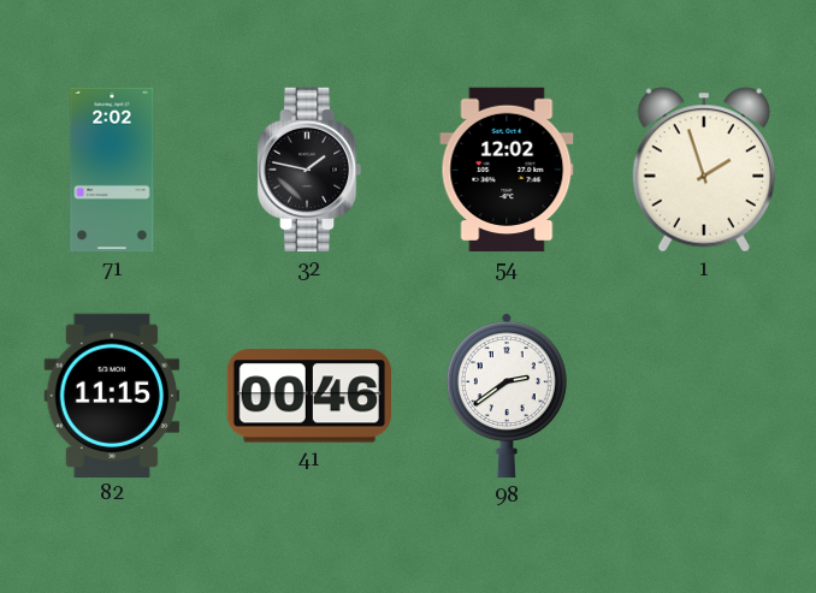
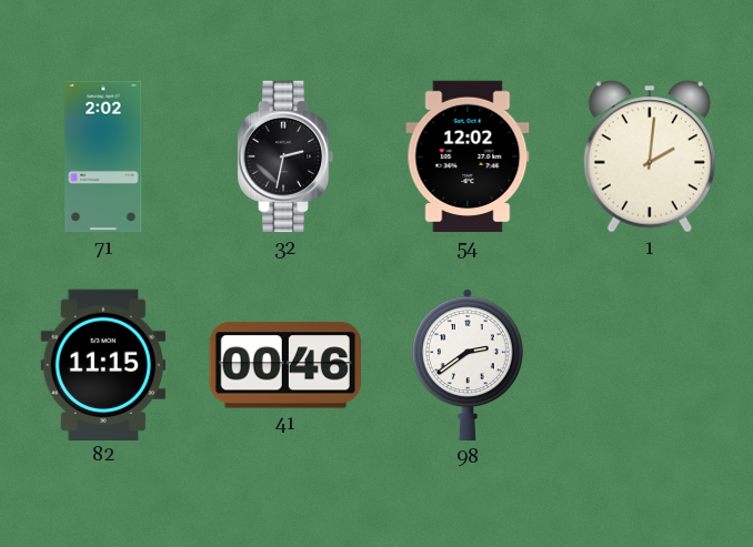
32: 1:47 -> 2:32 (285, 156)
1: 1:57 -> 2:01 (649, 156)
